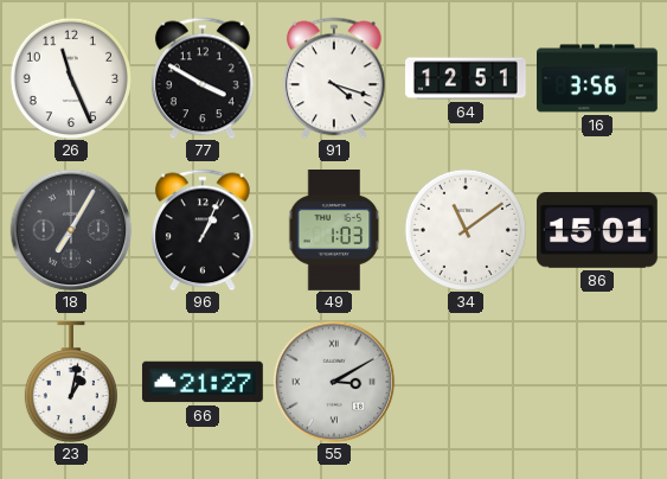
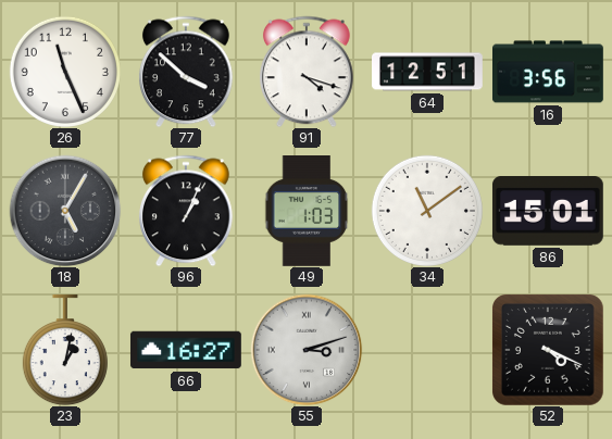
77: 3:50 -> 3:52 (186, 72)
18: 7:05 -> 5:05 (65, 211)
66: 21:27 -> 16:27 (186, 350)
55: 3:10 -> 3:12 (307, 350)
52: none -> 4:19 (548, 350)
